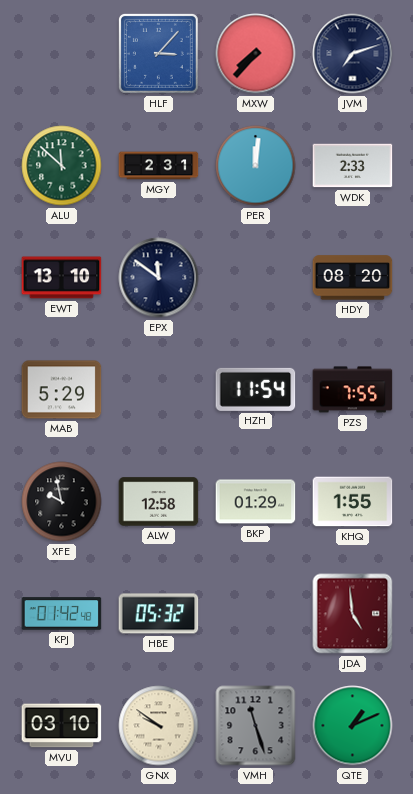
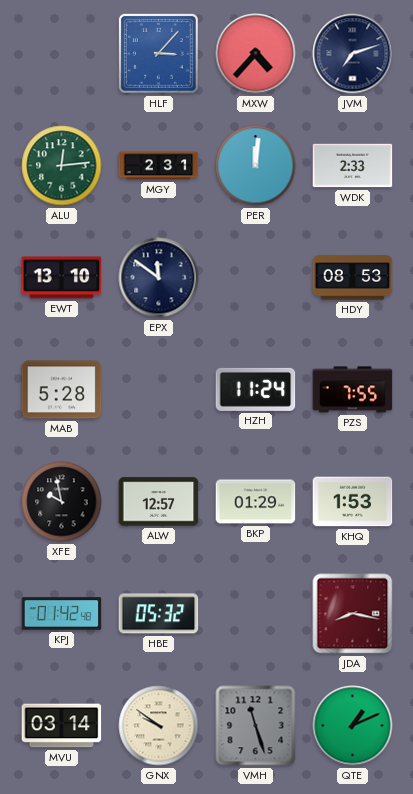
MXW: 7:37 -> 4:37 (256, 54)
ALU: 11:52 -> 12:14 (62, 166)
HDY: 08:20 -> 08:53 (353, 278)
MAB: 5:29 -> 5:28 (62, 390)
HZH: 11:54 -> 11:24 (256, 389)
ALW: 12:58 -> 12:57 (159, 502)
KHQ: 1:55 -> 1:53 (353, 502)
JDA: 4:59 -> 8:17 (353, 614)
MVU: 03:10 -> 03:14 (62, 726)
